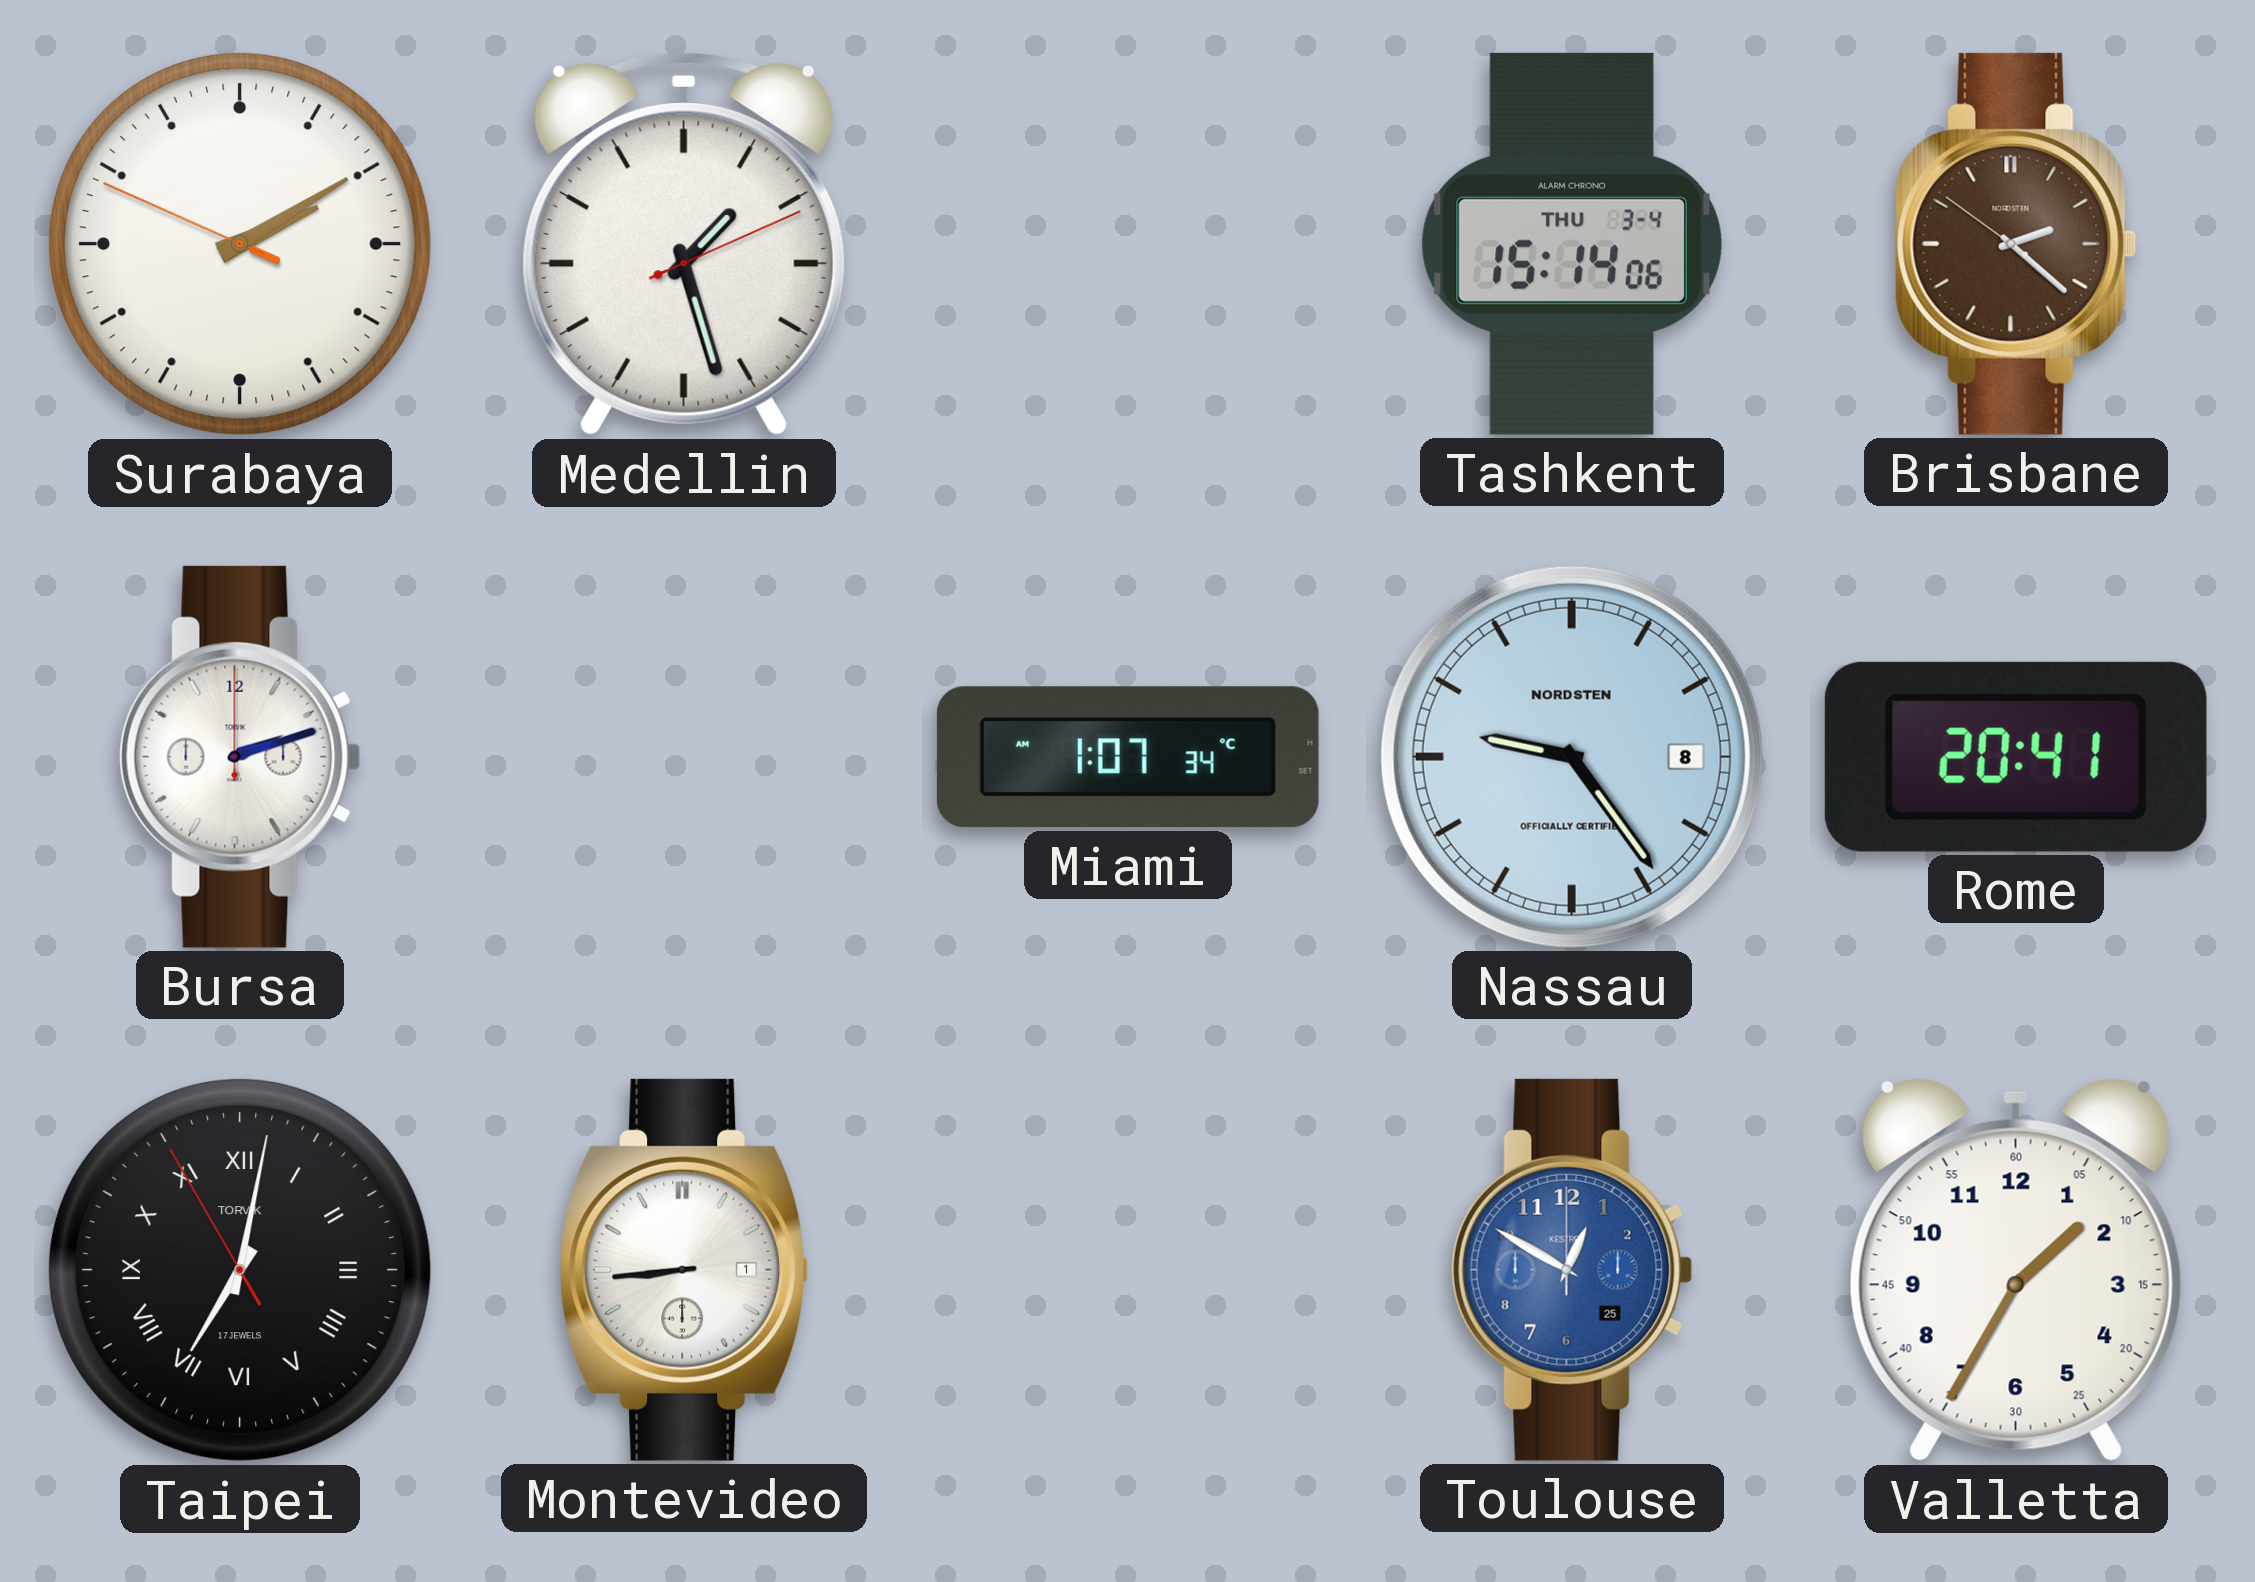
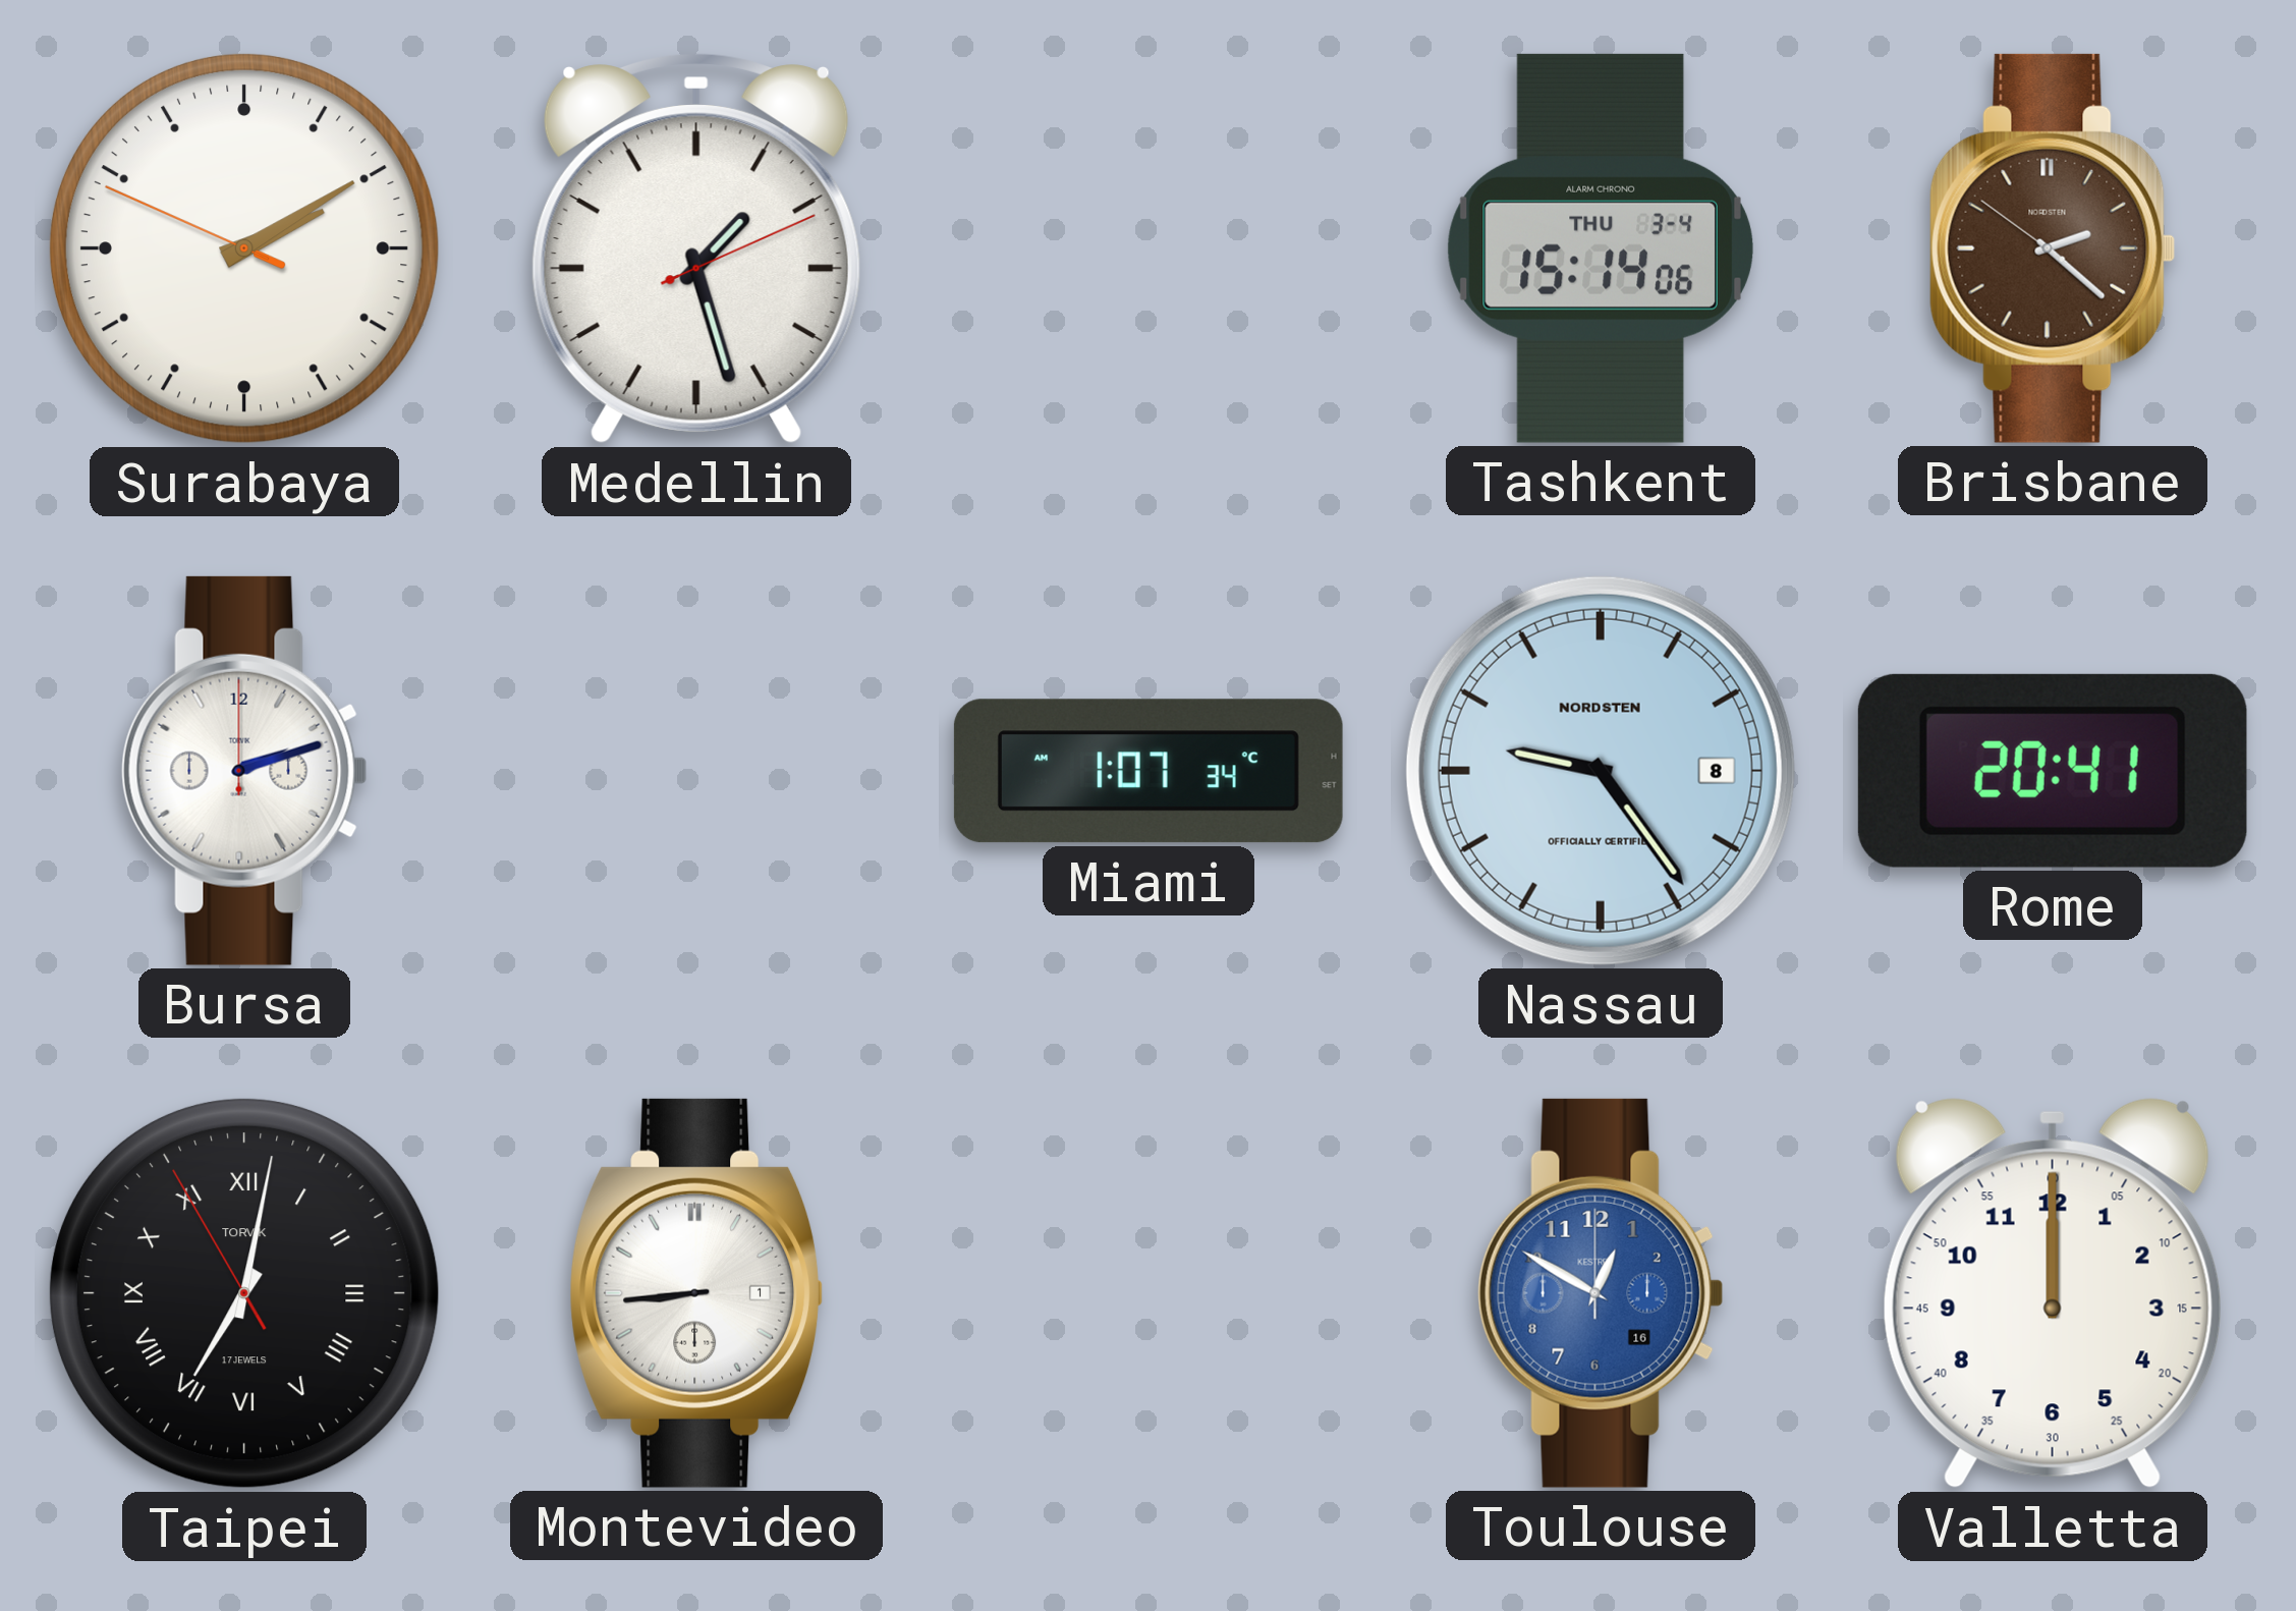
Toulouse date: 25 -> 16 (1601, 1293)
Valletta: 1:35 -> 12:00 (2053, 1293)
